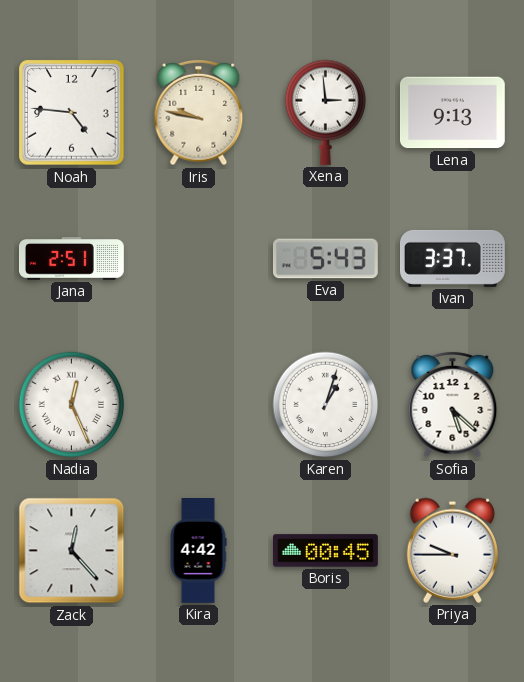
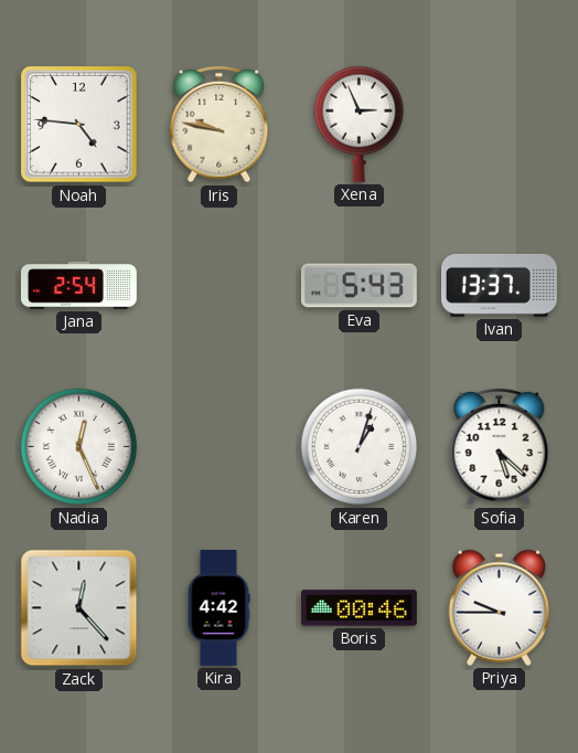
Xena: 2:59 -> 2:56 (360, 124)
Lena: 9:13 -> none (452, 113)
Jana: 2:51 -> 2:54 (78, 286)
Ivan: 3:37 -> 13:37 (500, 285)
Boris: 00:45 -> 00:46 (360, 608)
